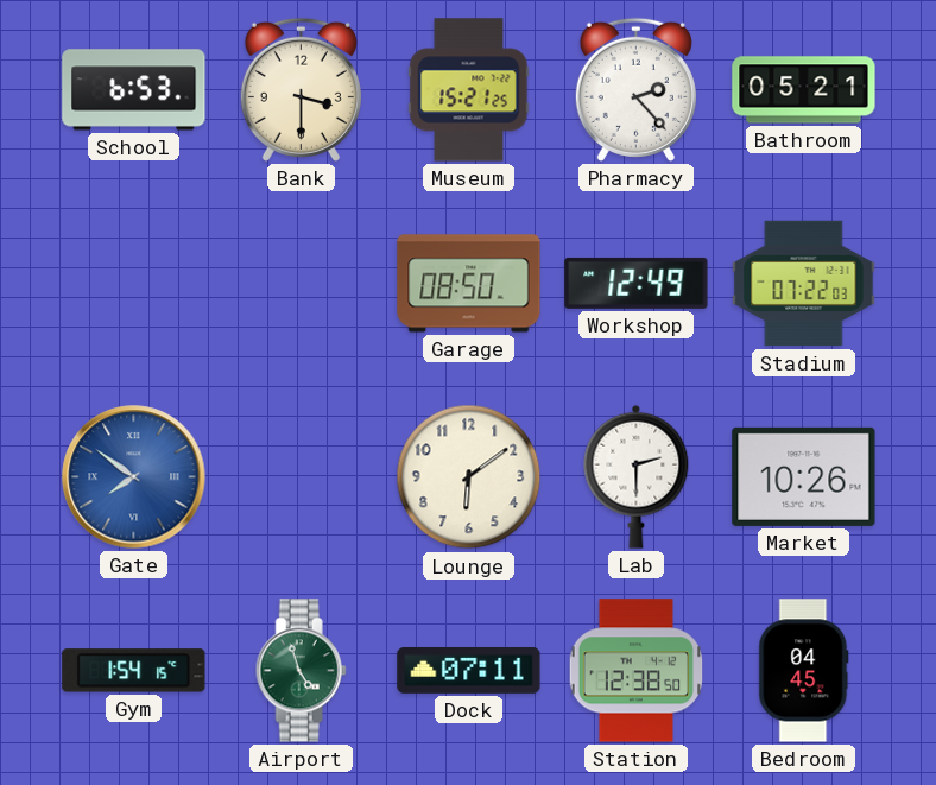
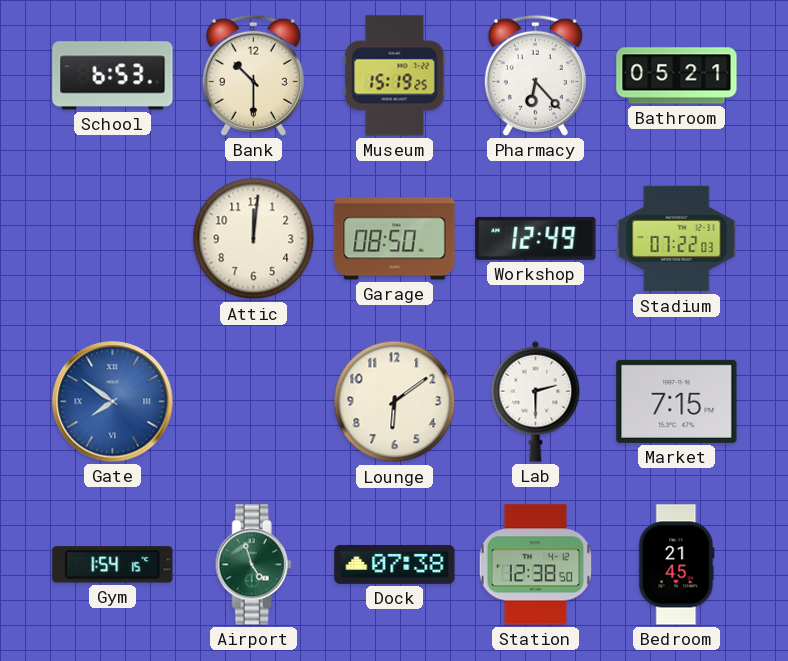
Bank: 3:30 -> 10:30 (253, 75)
Museum: 15:21 -> 15:19 (395, 76)
Pharmacy: 2:23 -> 6:23 (535, 75)
Attic: none -> 12:01 (254, 239)
Market: 10:26 -> 7:15 (677, 401)
Dock: 07:11 -> 07:38 (395, 564)
Bedroom: 04:45 -> 21:45 (677, 565)
